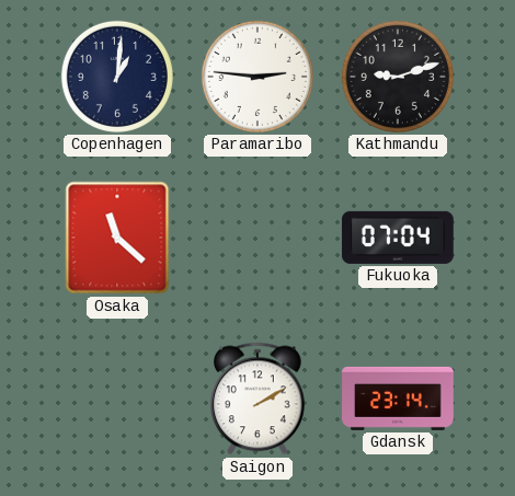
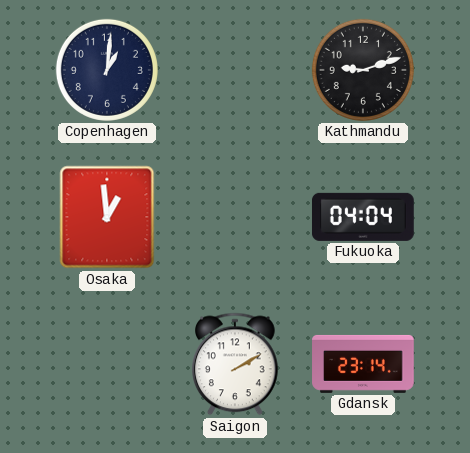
Paramaribo: 2:46 -> none (257, 77)
Osaka: 11:22 -> 12:59 (107, 217)
Fukuoka: 07:04 -> 04:04 (363, 217)
